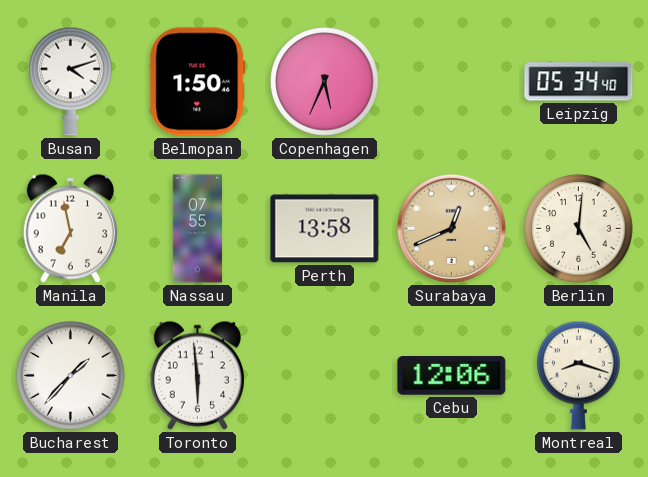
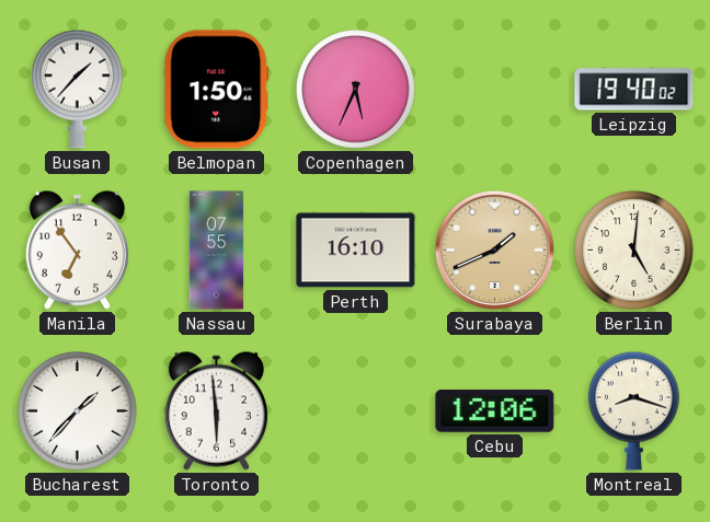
Busan: 4:12 -> 1:37 (78, 89)
Leipzig: 05:34 -> 19:40 (634, 90)
Manila: 6:58 -> 6:54 (77, 250)
Perth: 13:58 -> 16:10 (356, 251)
Surabaya: 12:41 -> 1:41 (494, 250)
